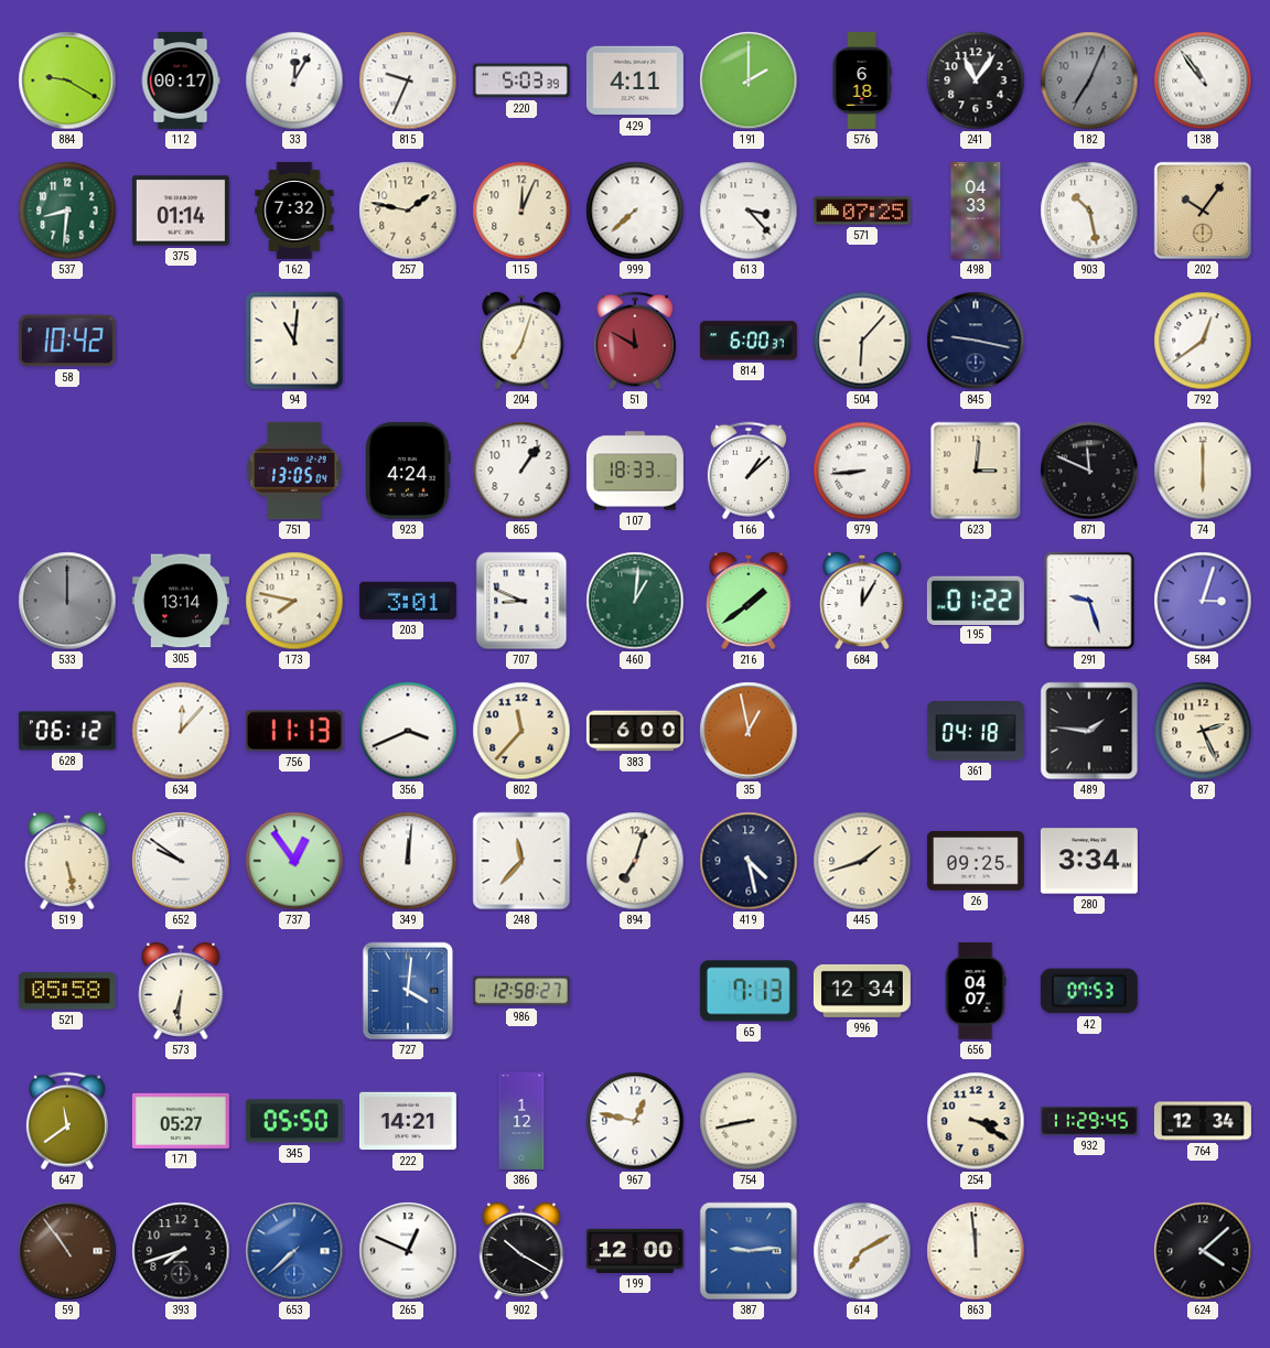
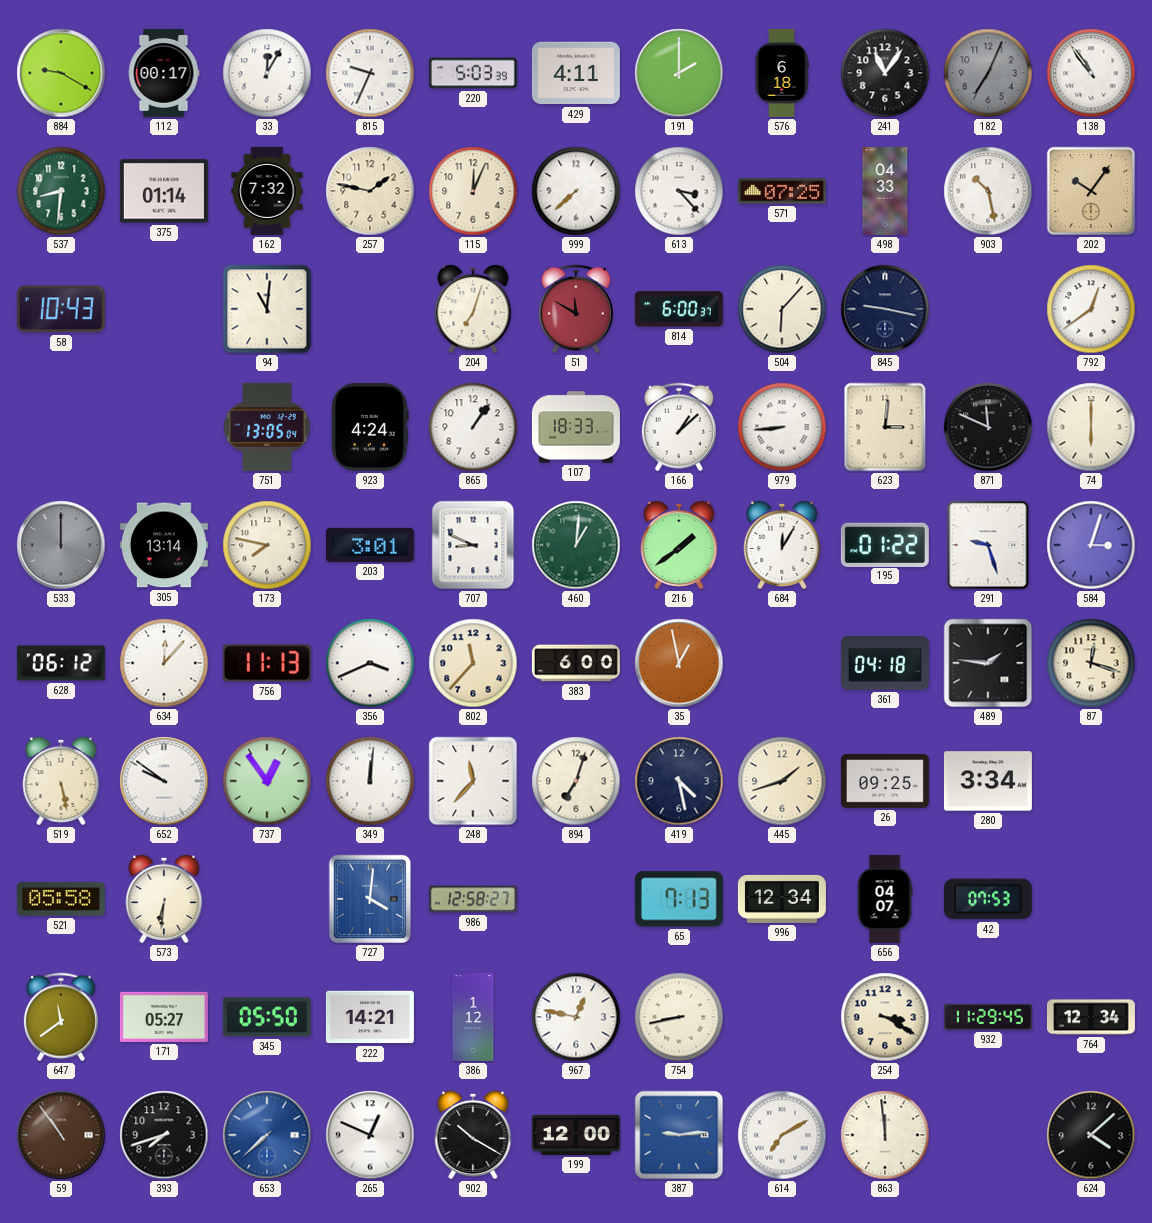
58: 10:42 -> 10:43 (61, 309)
87: 2:26 -> 12:18 (1091, 663)
